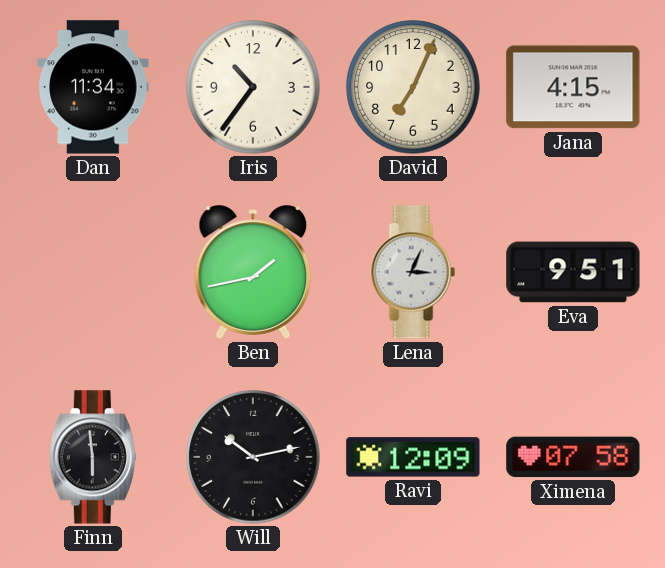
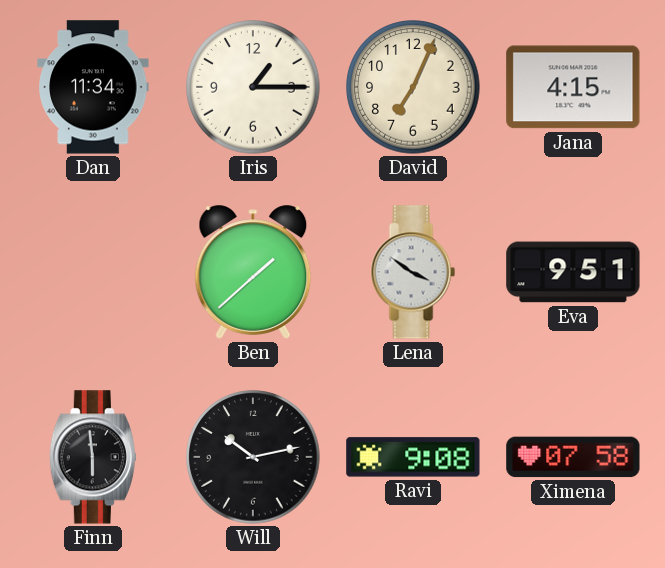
Iris: 10:36 -> 1:15 (253, 87)
Ben: 1:43 -> 1:38 (253, 272)
Lena: 3:04 -> 3:51 (413, 272)
Ravi: 12:09 -> 9:08 (413, 457)
